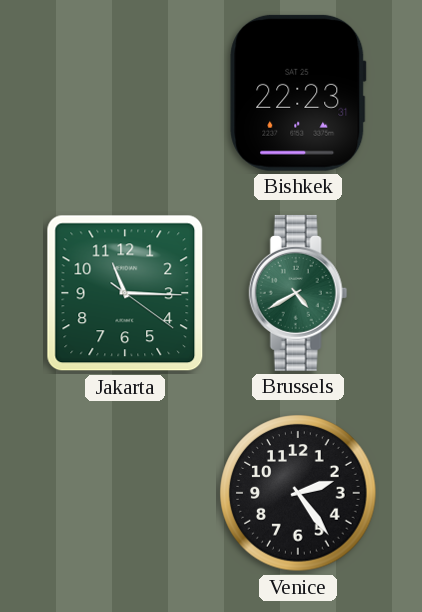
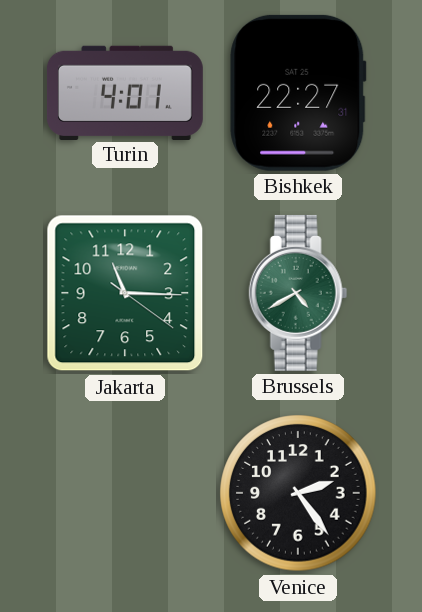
Turin: none -> 4:01 (125, 92)
Bishkek: 22:23 -> 22:27 (298, 93)
